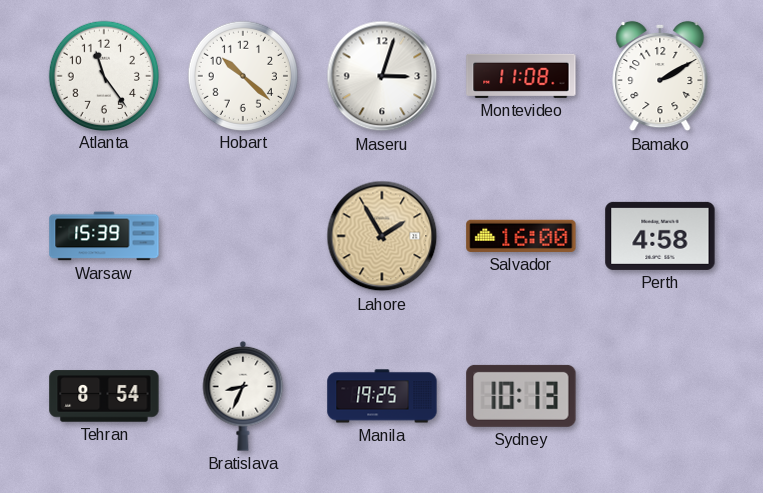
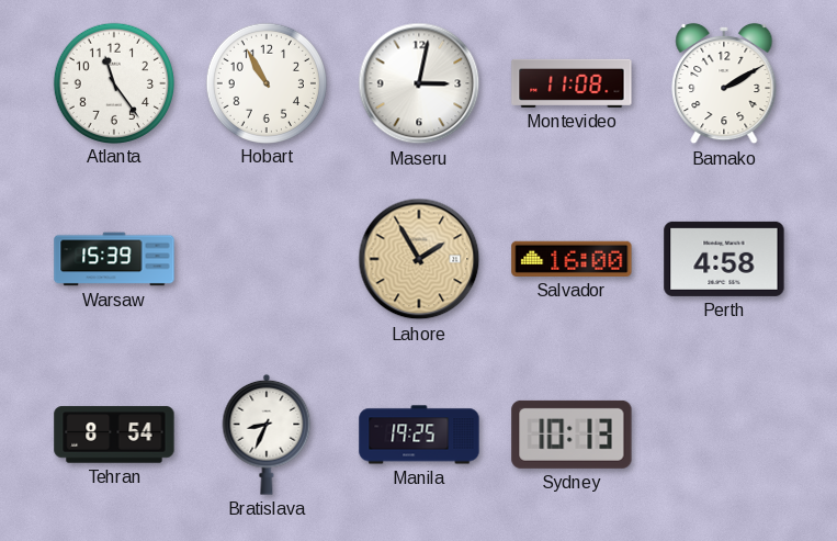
Hobart: 10:22 -> 10:55 (265, 82)
Maseru: 3:03 -> 3:02 (419, 83)
